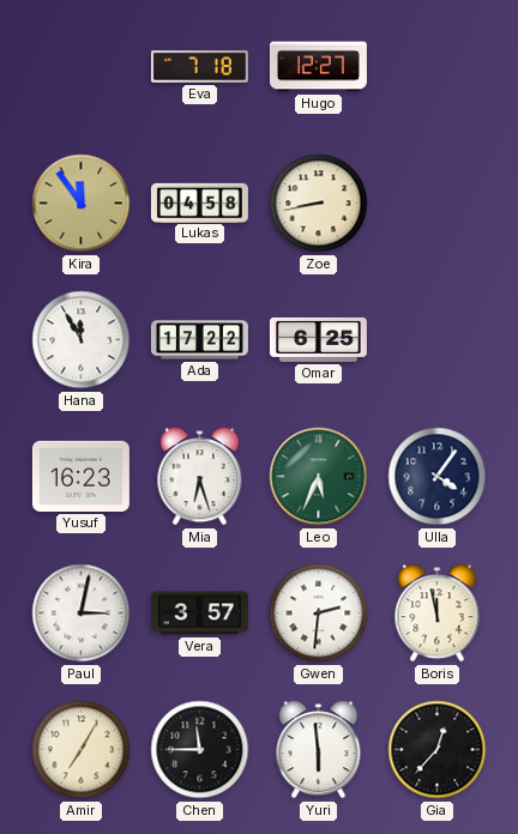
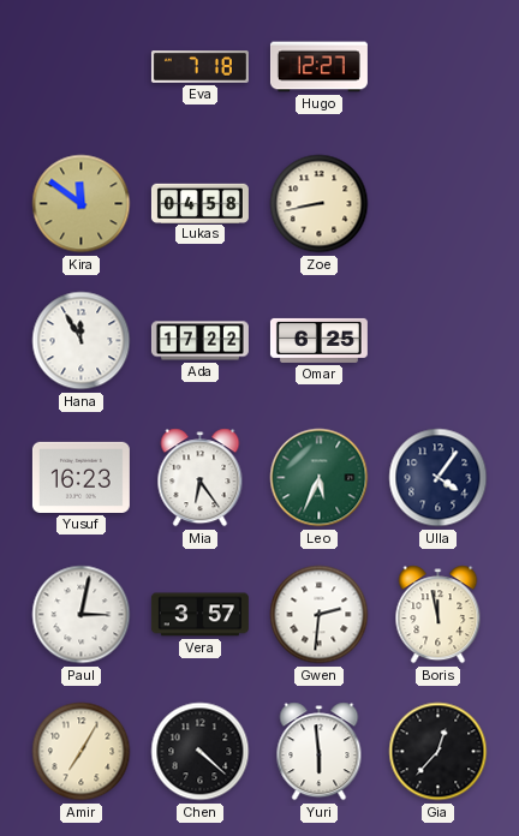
Kira: 11:54 -> 11:51 (82, 204)
Mia: 6:27 -> 6:24 (201, 478)
Chen: 11:45 -> 4:22 (201, 752)
